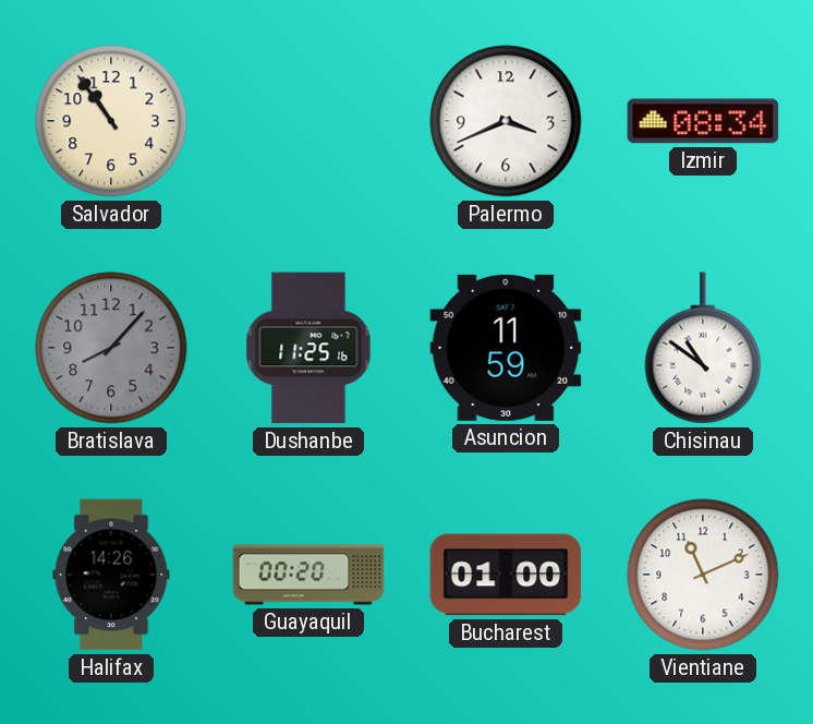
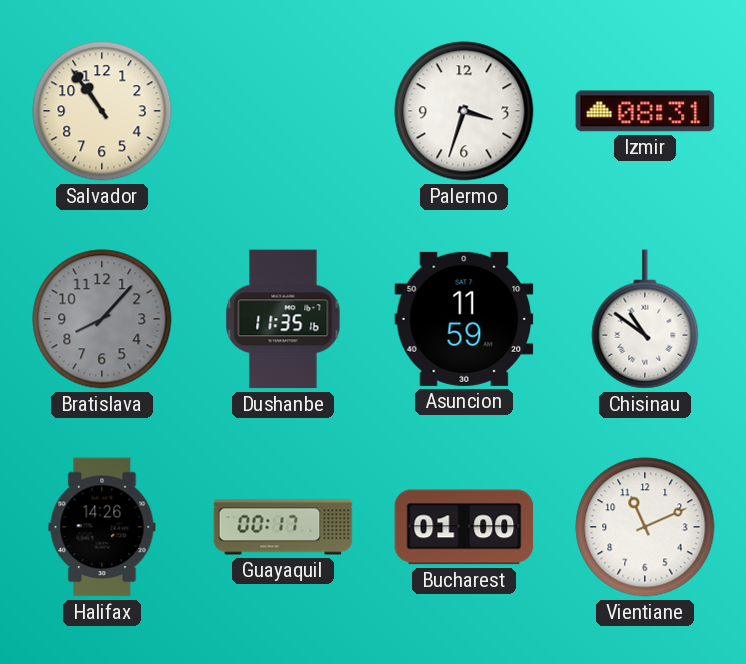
Palermo: 3:41 -> 3:33 (464, 111)
Izmir: 08:34 -> 08:31 (645, 111)
Dushanbe: 11:25 -> 11:35 (283, 319)
Guayaquil: 00:20 -> 00:17 (283, 527)
